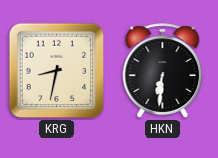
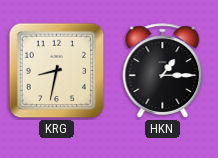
HKN: 6:31 -> 1:15 (163, 71)
